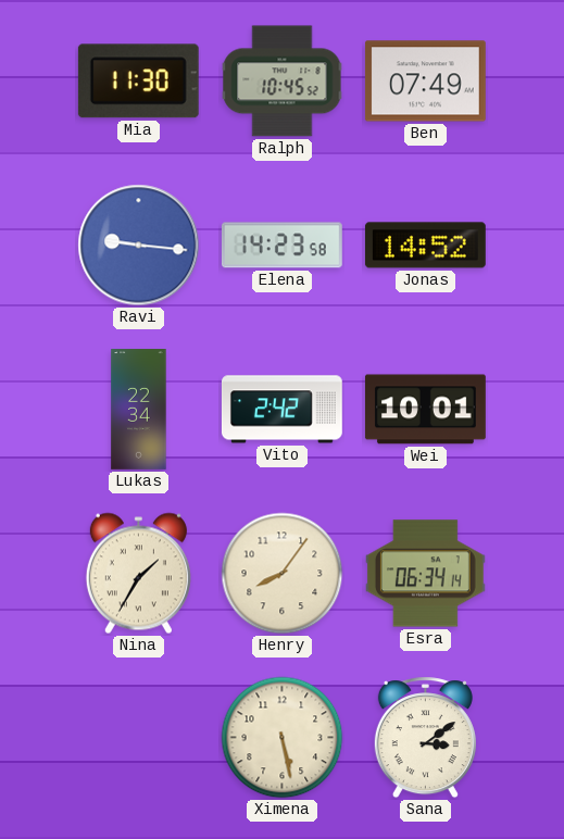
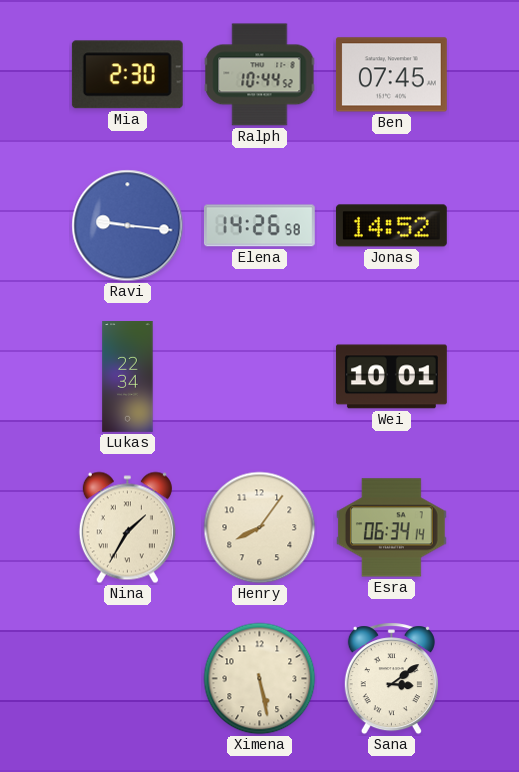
Mia: 11:30 -> 2:30 (127, 75)
Ralph: 10:45 -> 10:44 (260, 75)
Ben: 07:49 -> 07:45 (391, 75)
Elena: 14:23 -> 14:26 (259, 226)
Vito: 2:42 -> none (281, 410)
